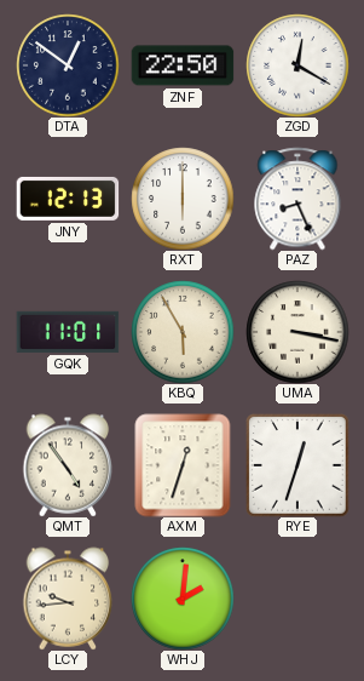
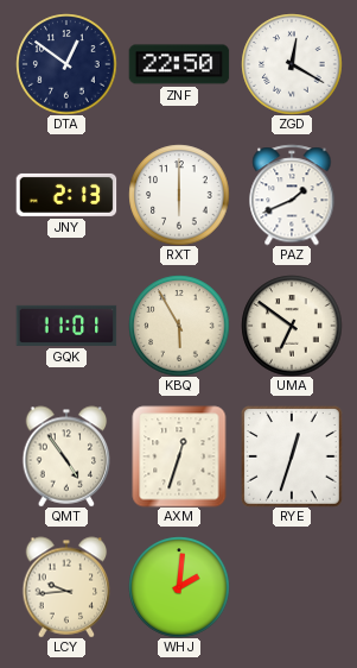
JNY: 12:13 -> 2:13 (66, 195)
PAZ: 8:26 -> 1:41 (292, 195)
UMA: 3:17 -> 6:51 (292, 326)
